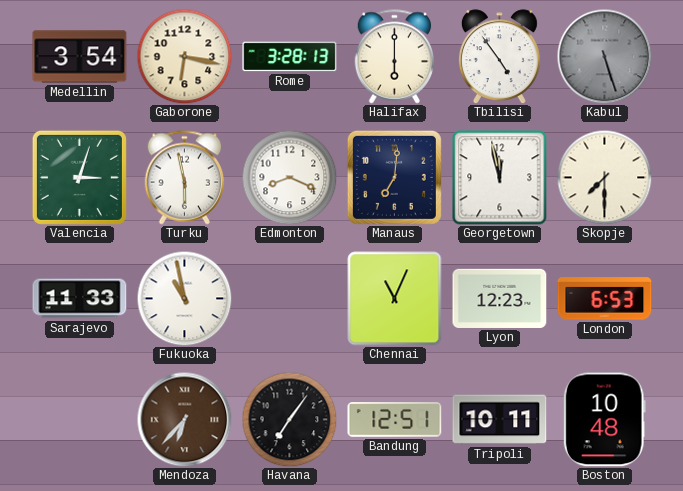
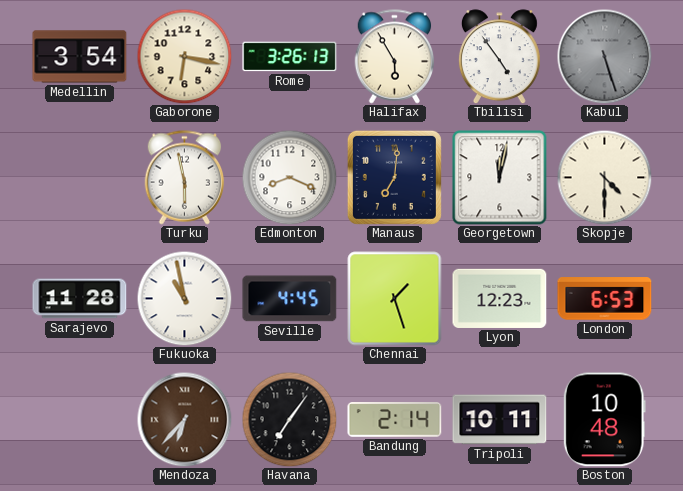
Rome: 3:28 -> 3:26 (290, 57)
Halifax: 6:00 -> 5:55 (395, 57)
Valencia: 3:03 -> none (79, 177)
Georgetown: 11:58 -> 12:02 (500, 178)
Skopje: 7:30 -> 4:30 (604, 177)
Sarajevo: 11:33 -> 11:28 (80, 299)
Seville: none -> 4:45 (290, 299)
Chennai: 11:04 -> 1:27 (395, 299)
Bandung: 12:51 -> 2:14 (395, 420)
